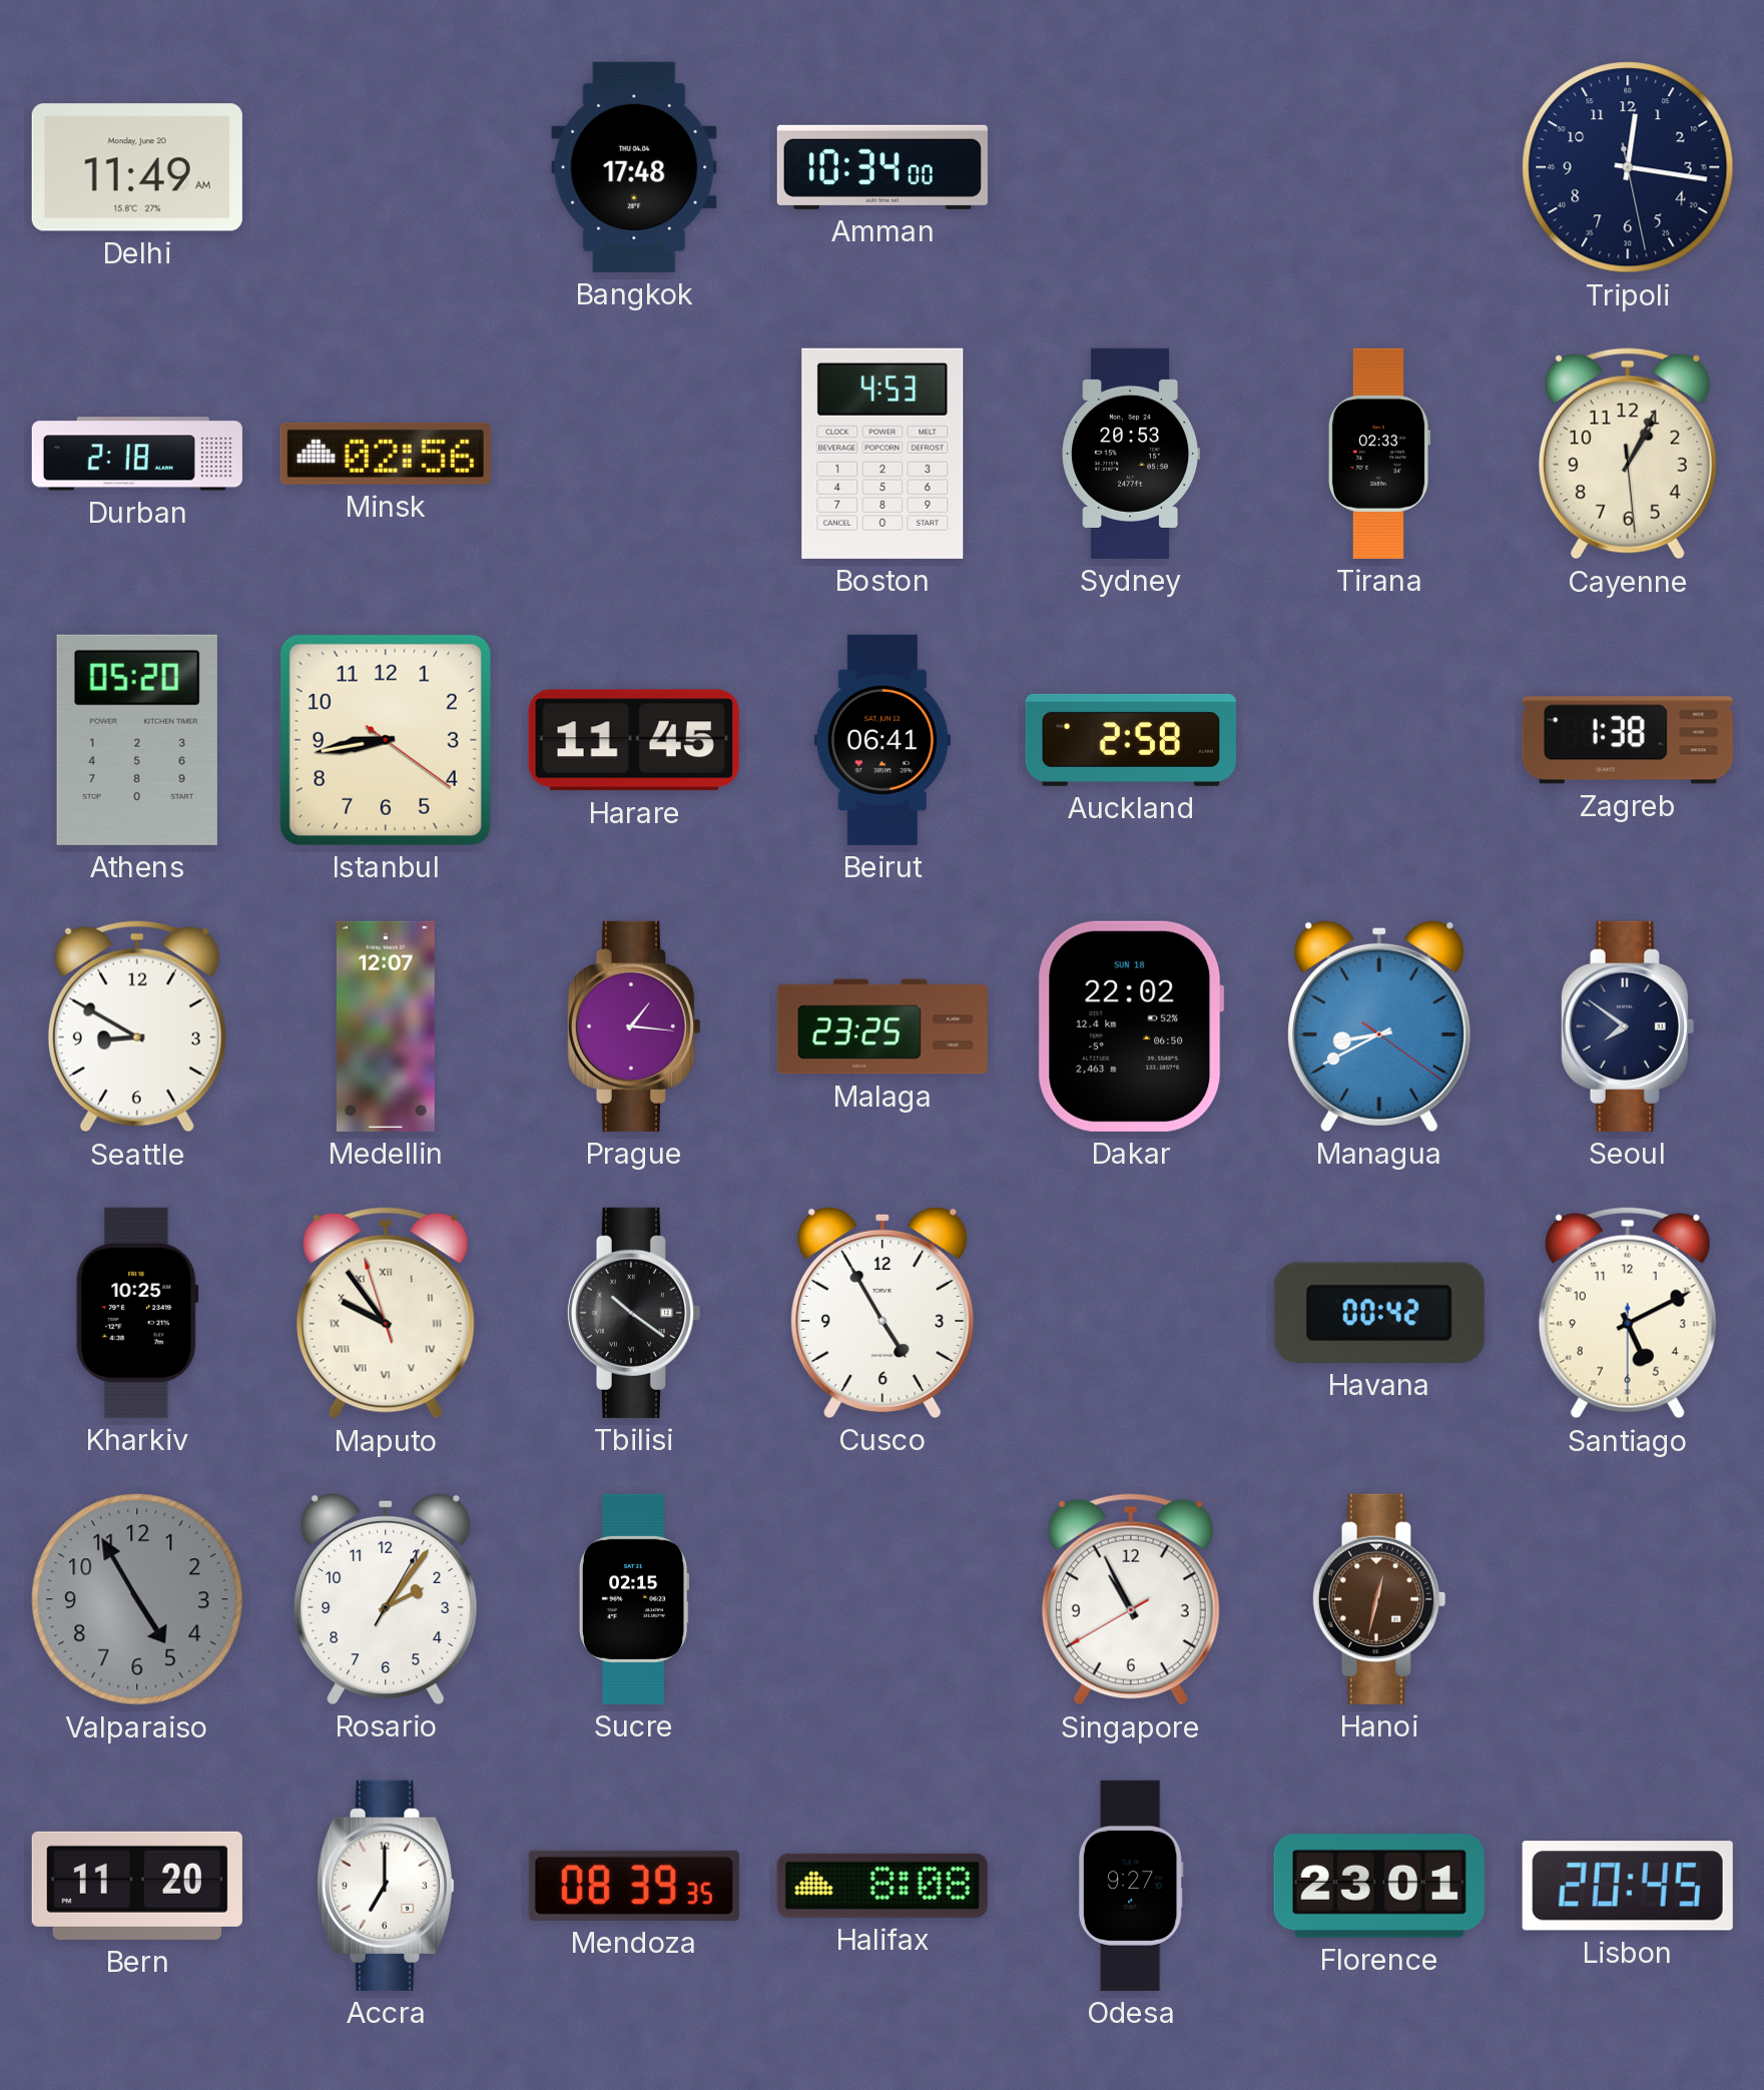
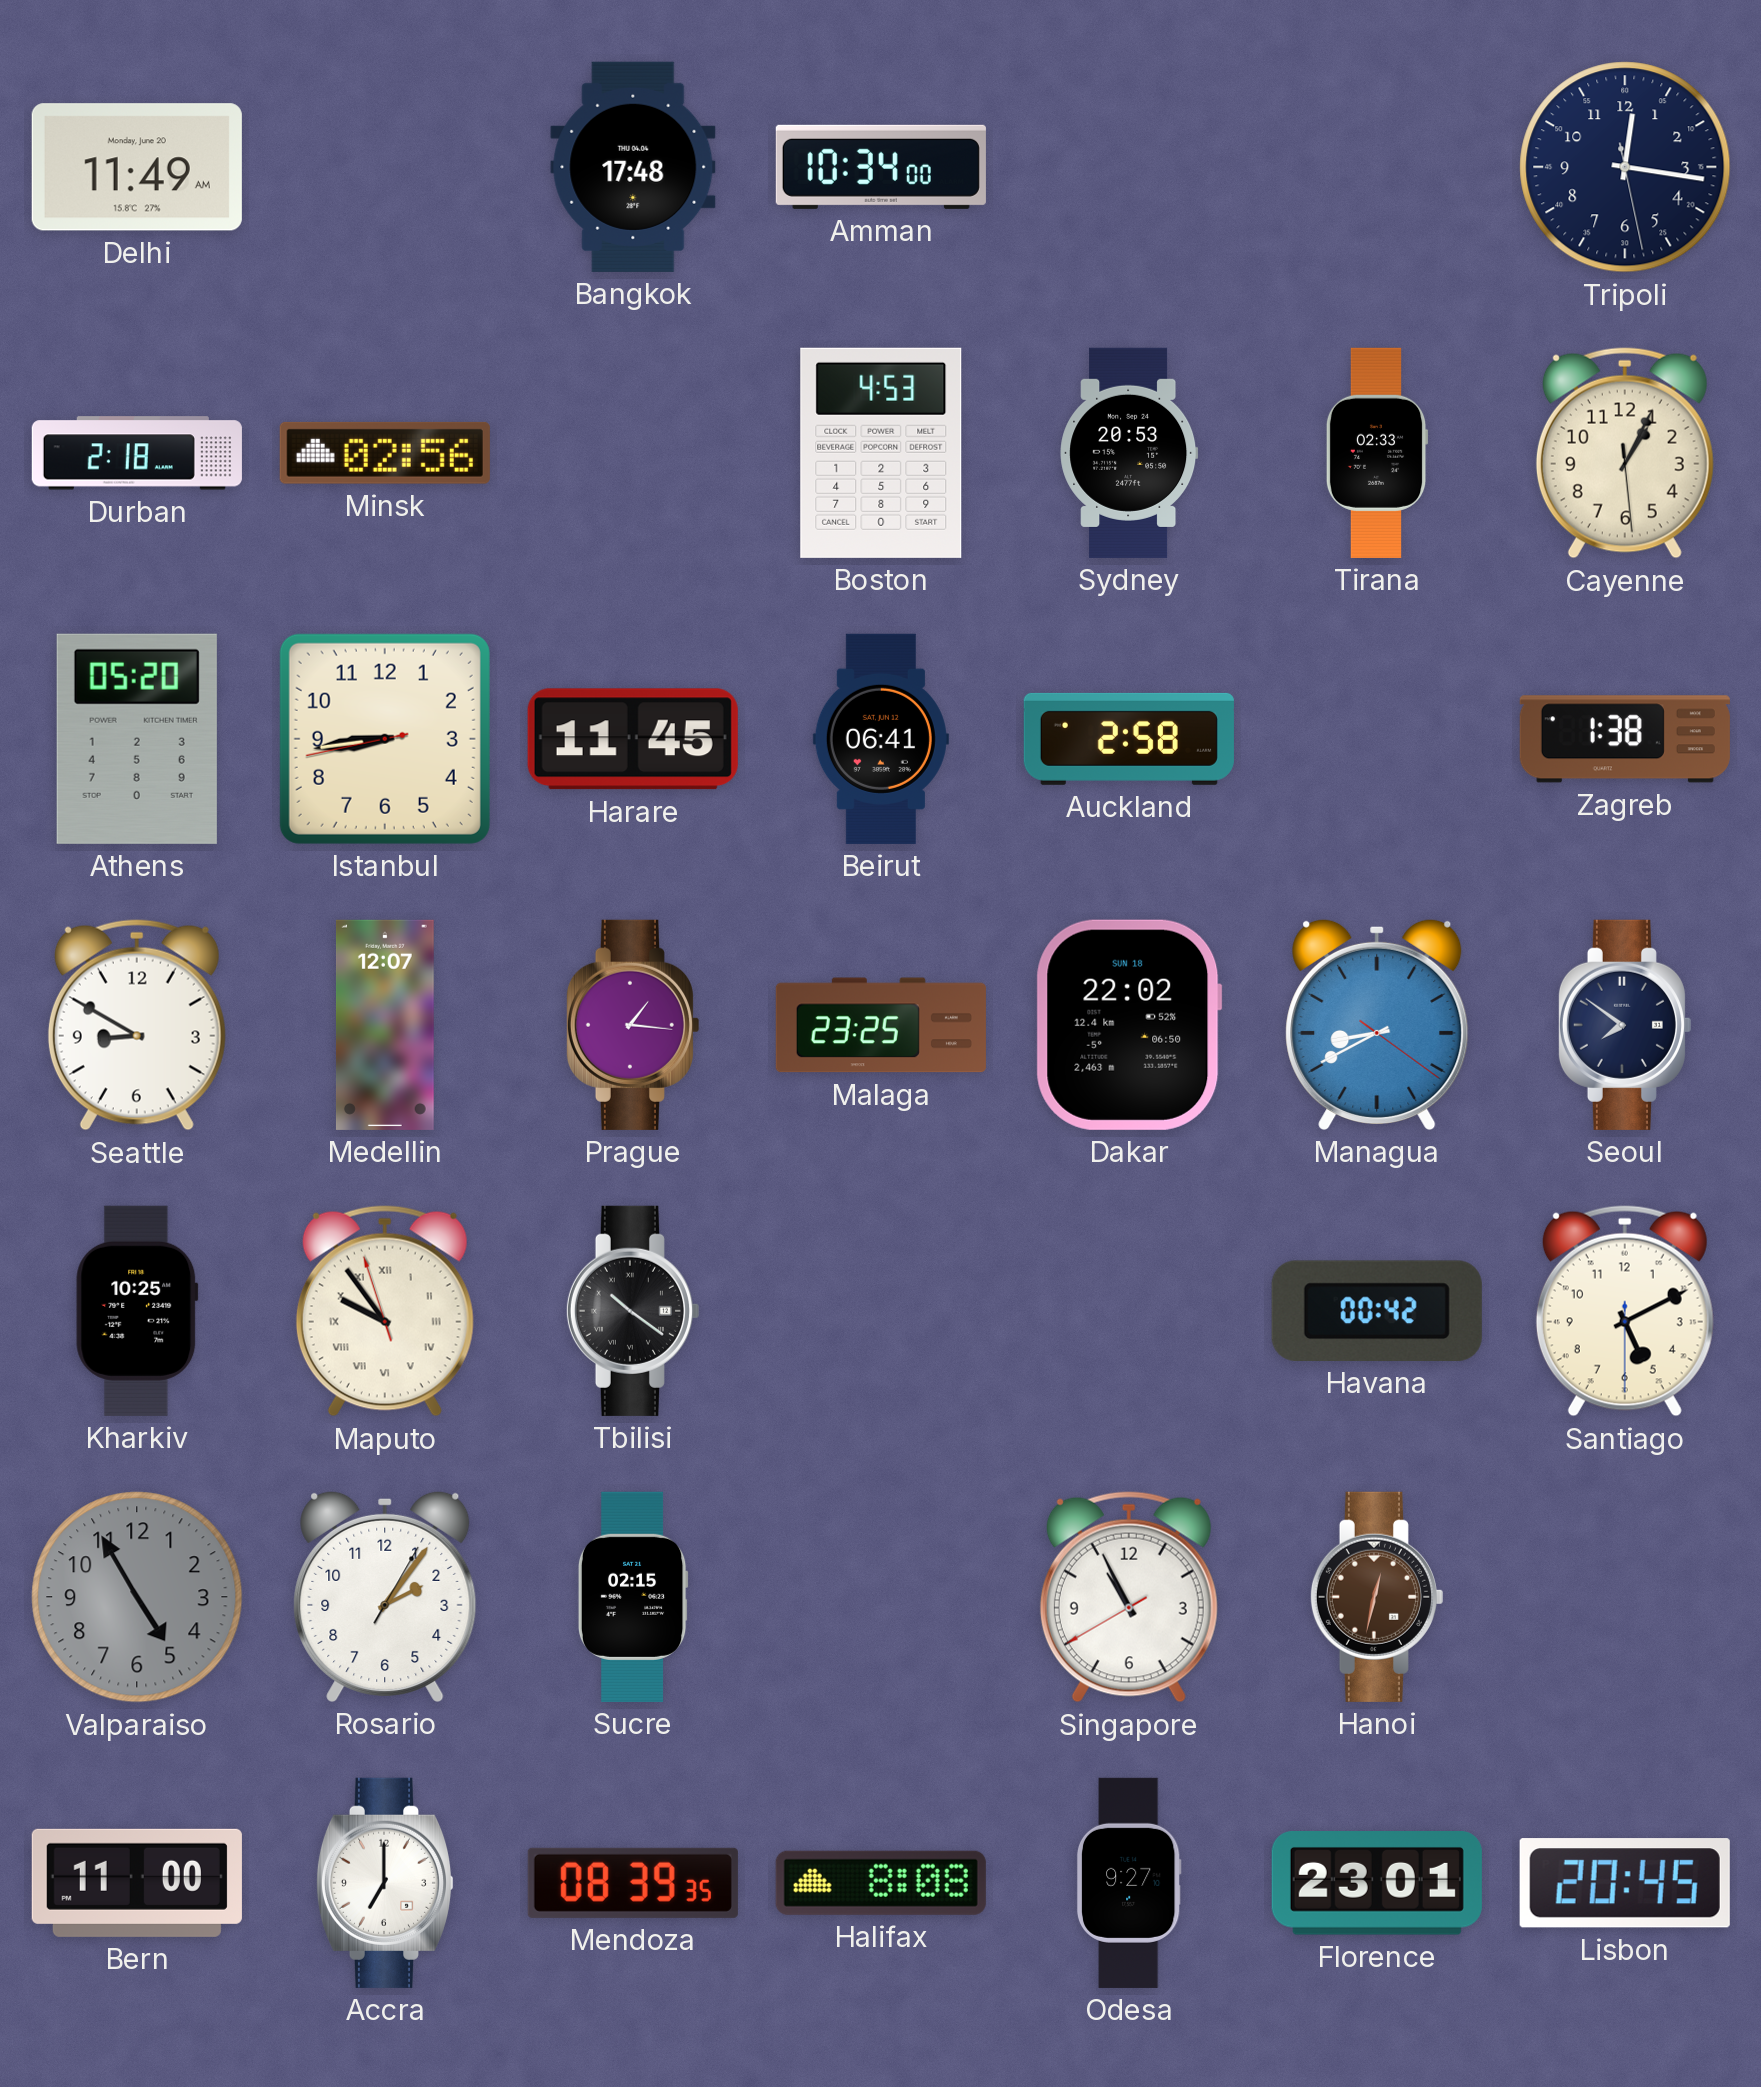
Istanbul: 8:43:21 -> 8:43:43 (385, 739)
Cusco: 4:55 -> none (883, 1312)
Bern: 11:20 -> 11:00 (137, 1883)
